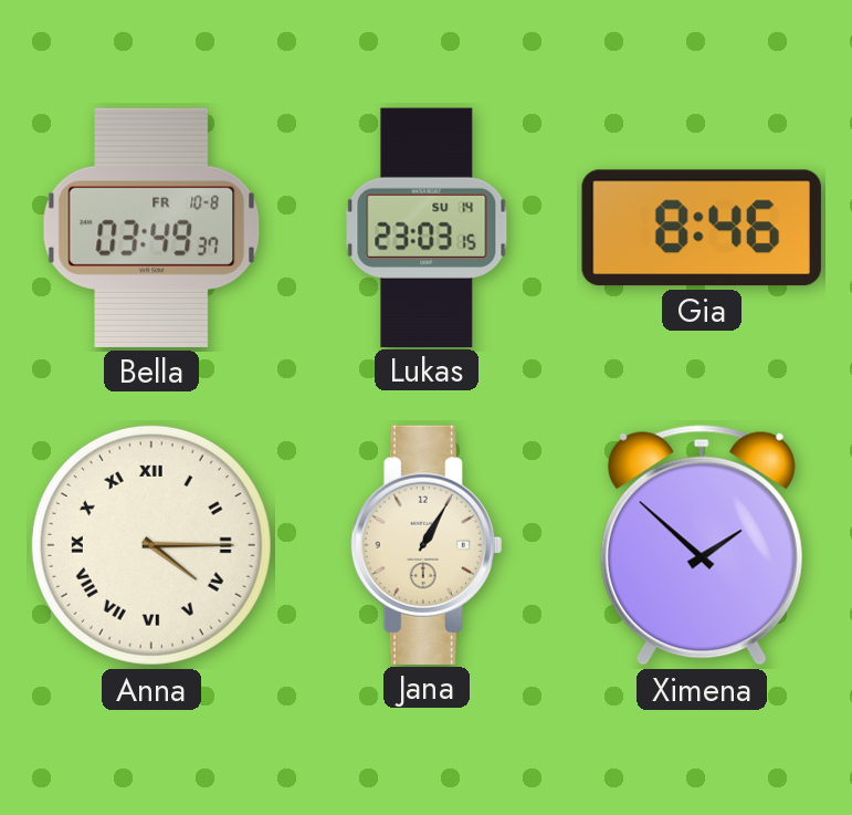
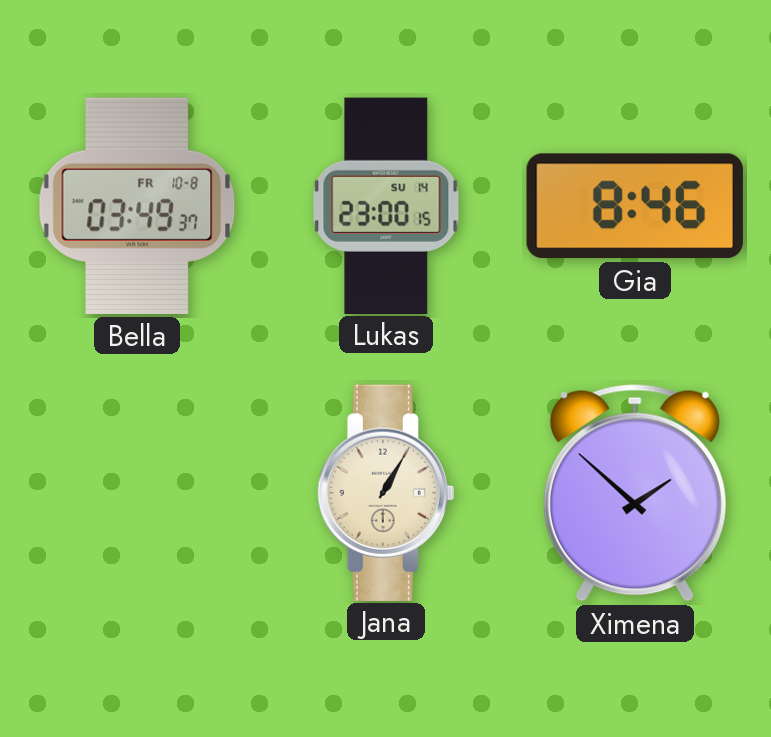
Lukas: 23:03 -> 23:00 (386, 205)
Anna: 4:15 -> none (151, 545)
